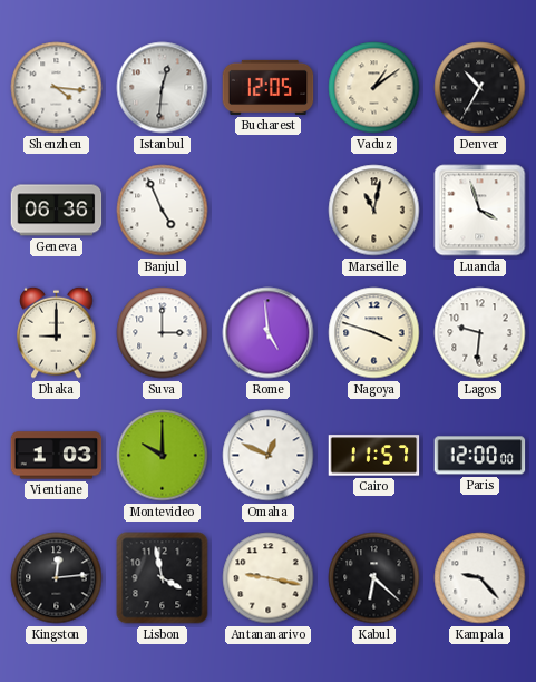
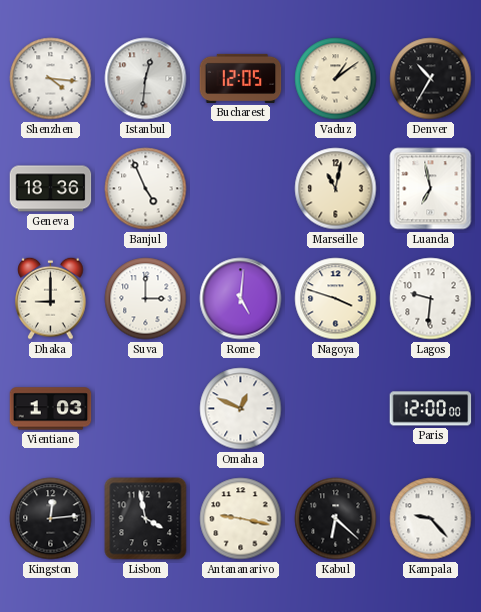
Geneva: 06:36 -> 18:36 (51, 189)
Luanda: 3:57 -> 6:58 (431, 189)
Rome: 4:59 -> 5:01 (241, 299)
Montevideo: 10:00 -> none (163, 456)
Cairo: 11:57 -> none (374, 456)
